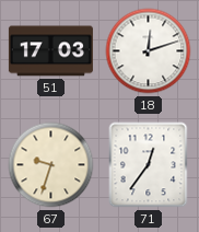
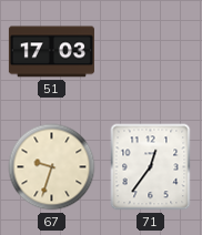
18: 12:12 -> none (149, 51)
